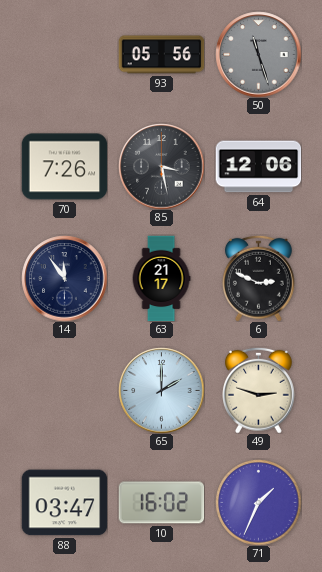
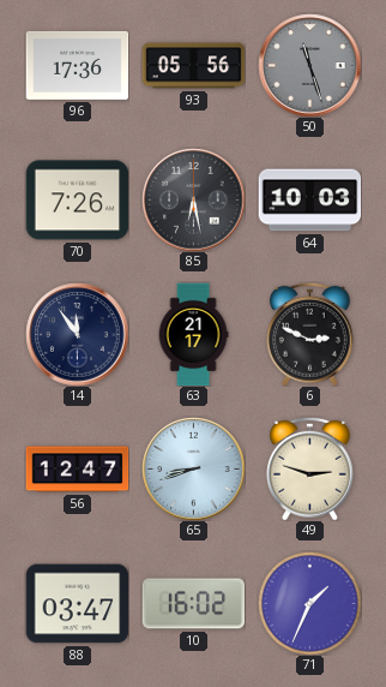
96: none -> 17:36 (77, 65)
85: 3:28 -> 6:28 (193, 199)
64: 12:06 -> 10:03 (309, 201)
56: none -> 12:47 (77, 470)
65: 2:00 -> 8:42 (193, 468)
